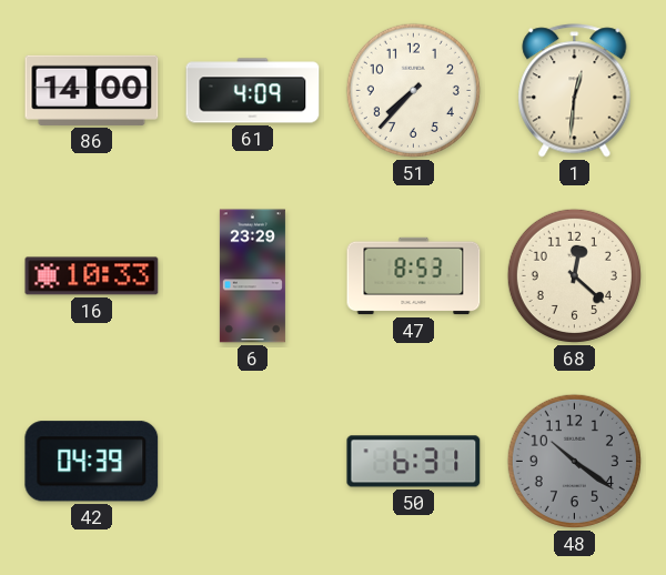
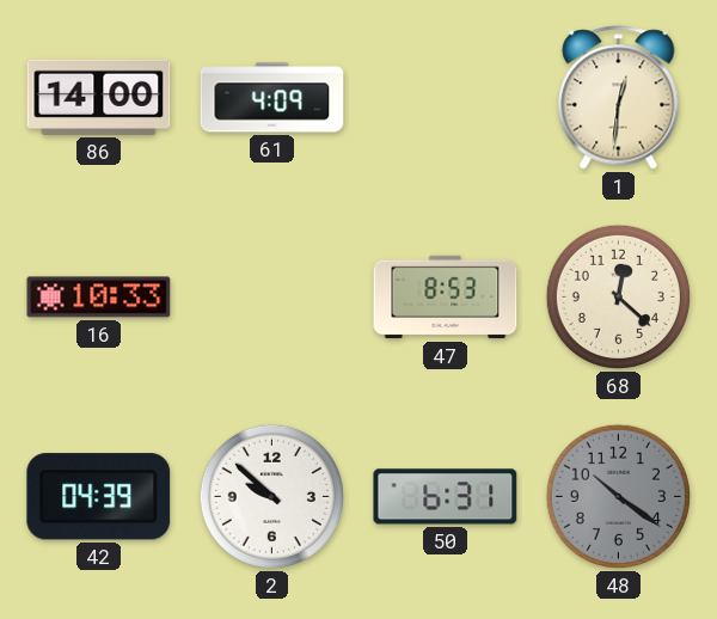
51: 7:37 -> none (413, 90)
6: 23:29 -> none (252, 276)
2: none -> 9:52 (271, 496)
